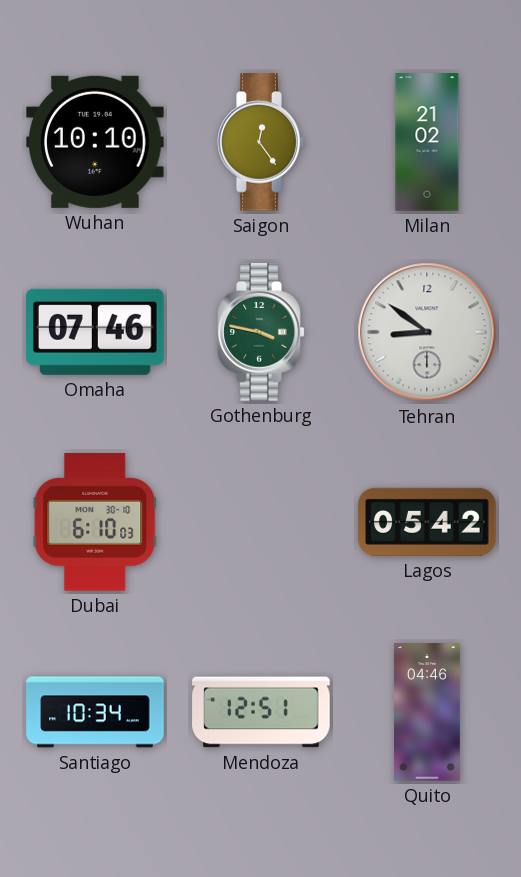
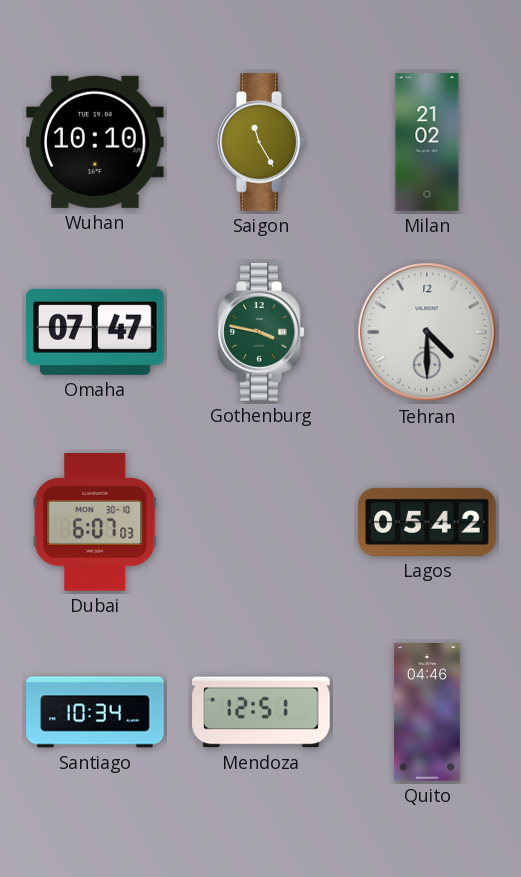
Saigon: 12:24 -> 11:25 (261, 142)
Omaha: 07:46 -> 07:47 (96, 332)
Tehran: 8:51 -> 4:30 (427, 332)
Dubai: 6:10 -> 6:07 (95, 522)
